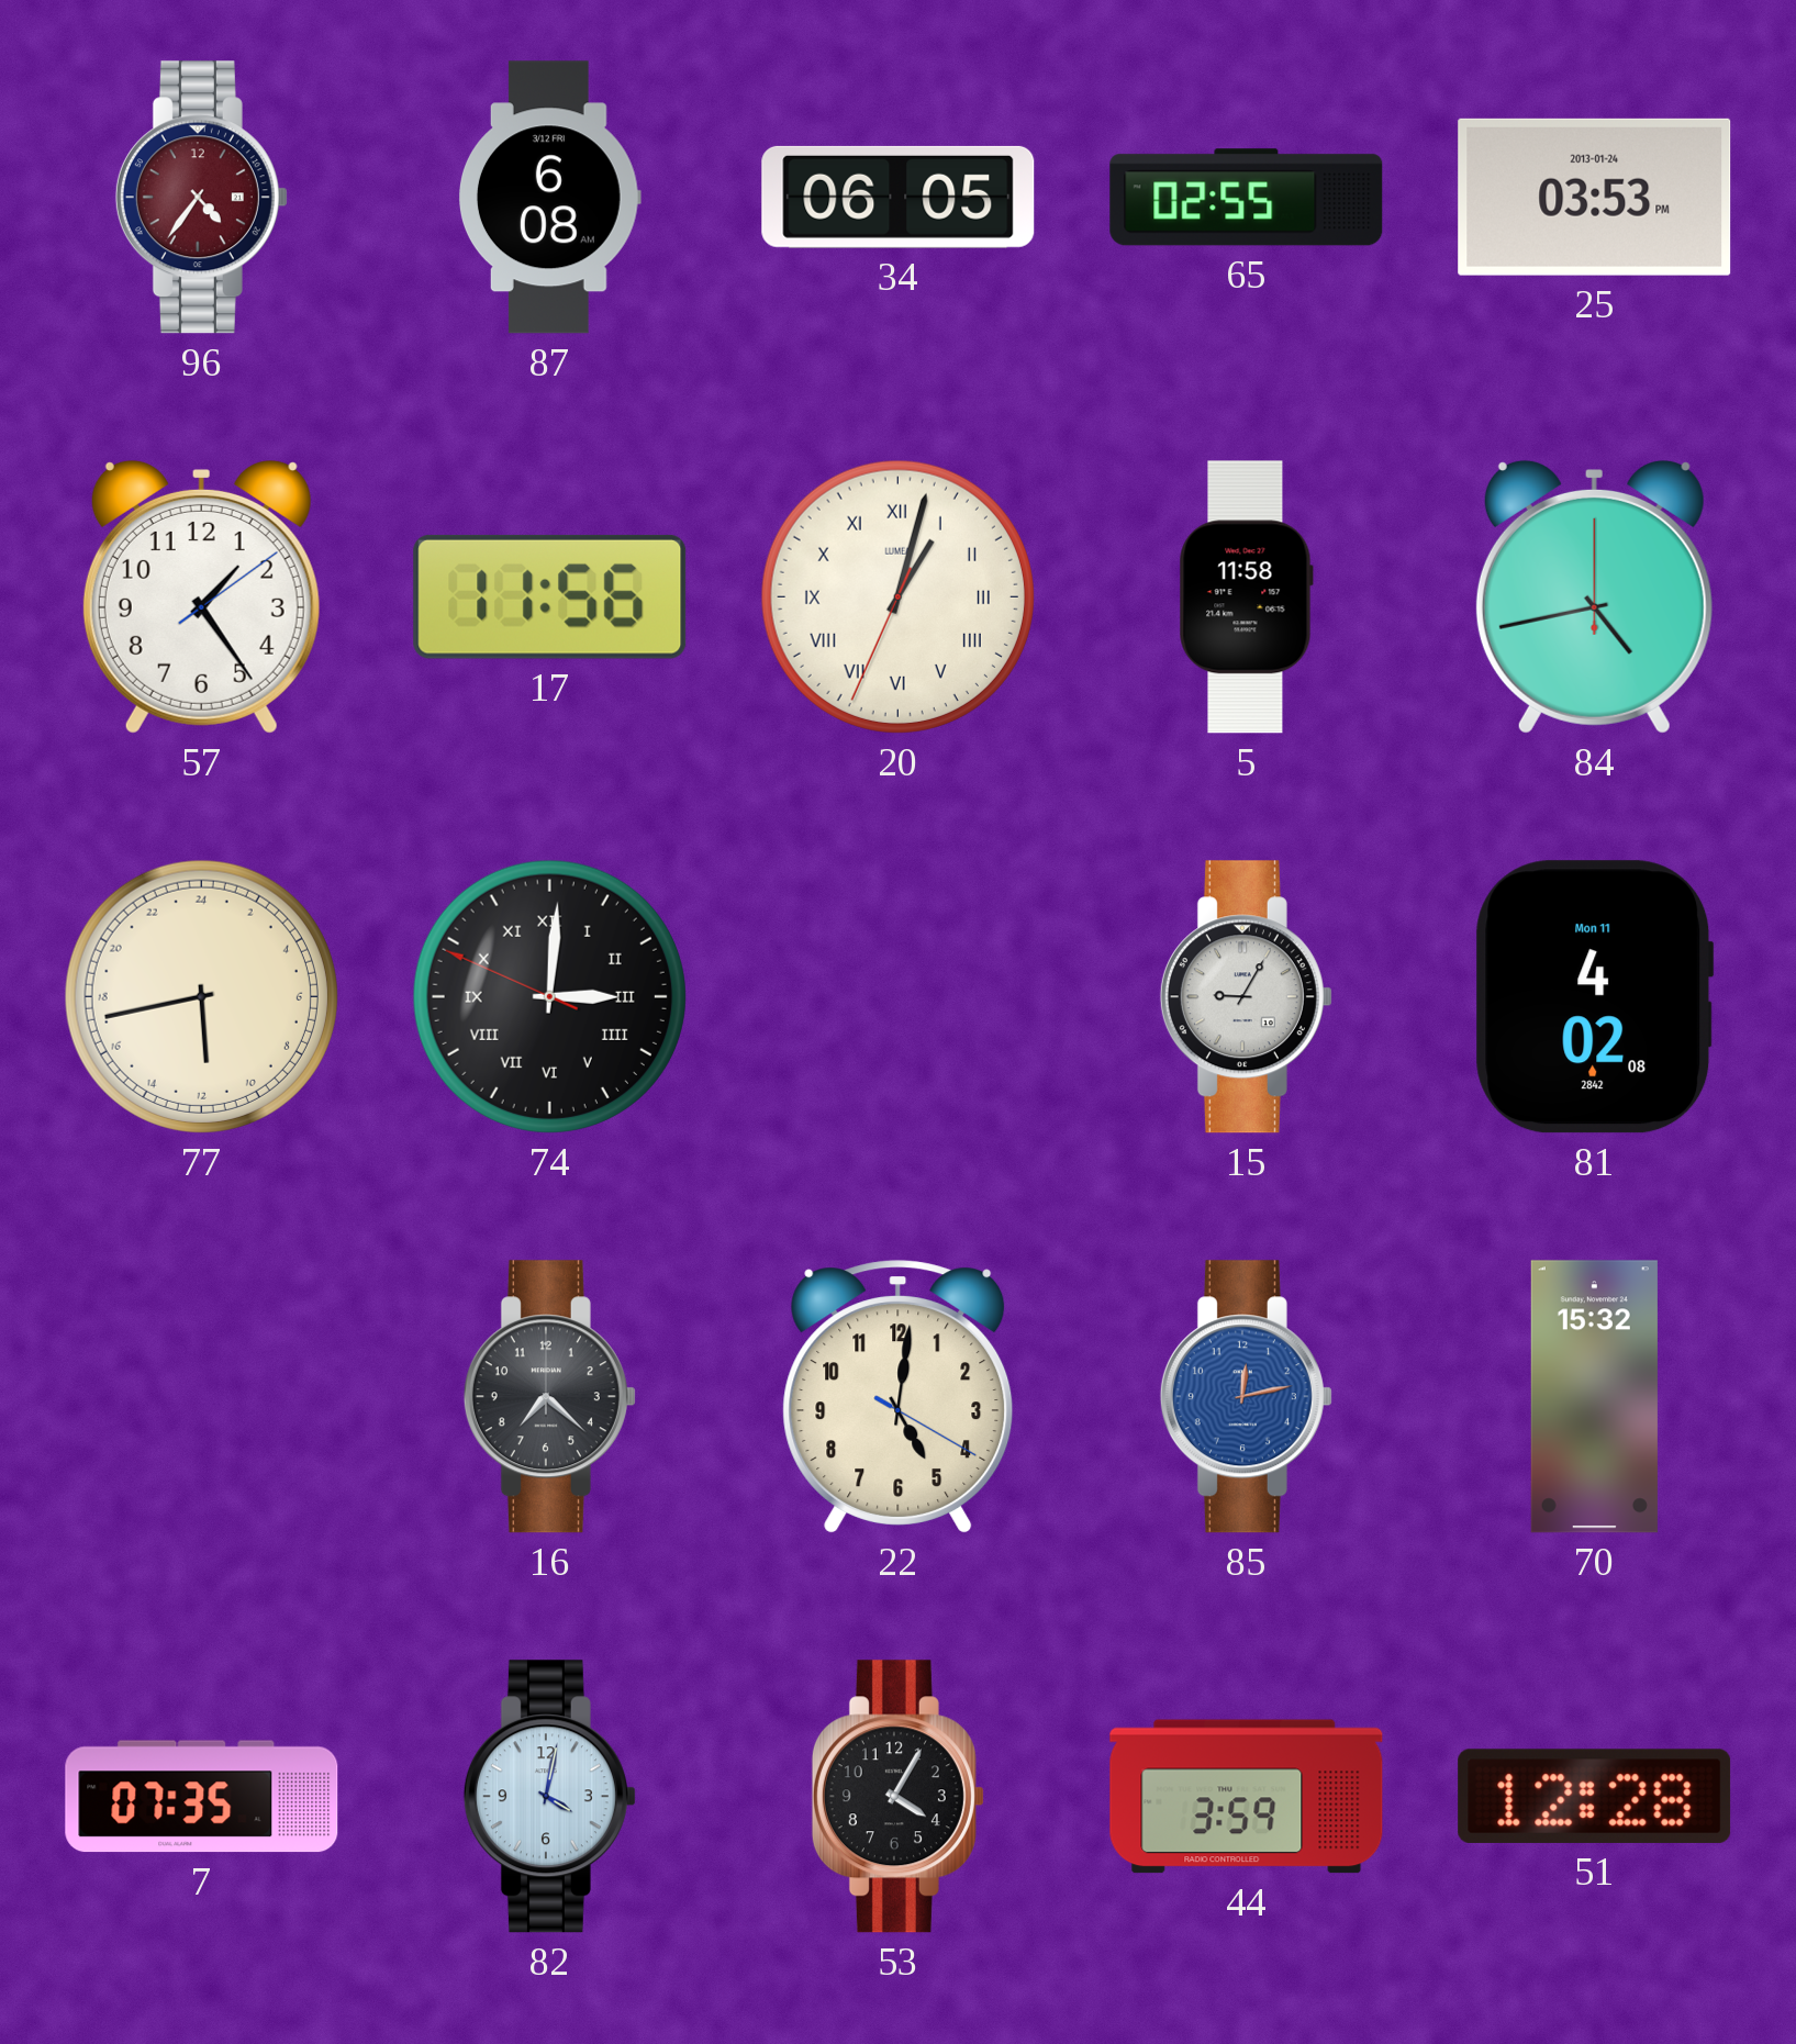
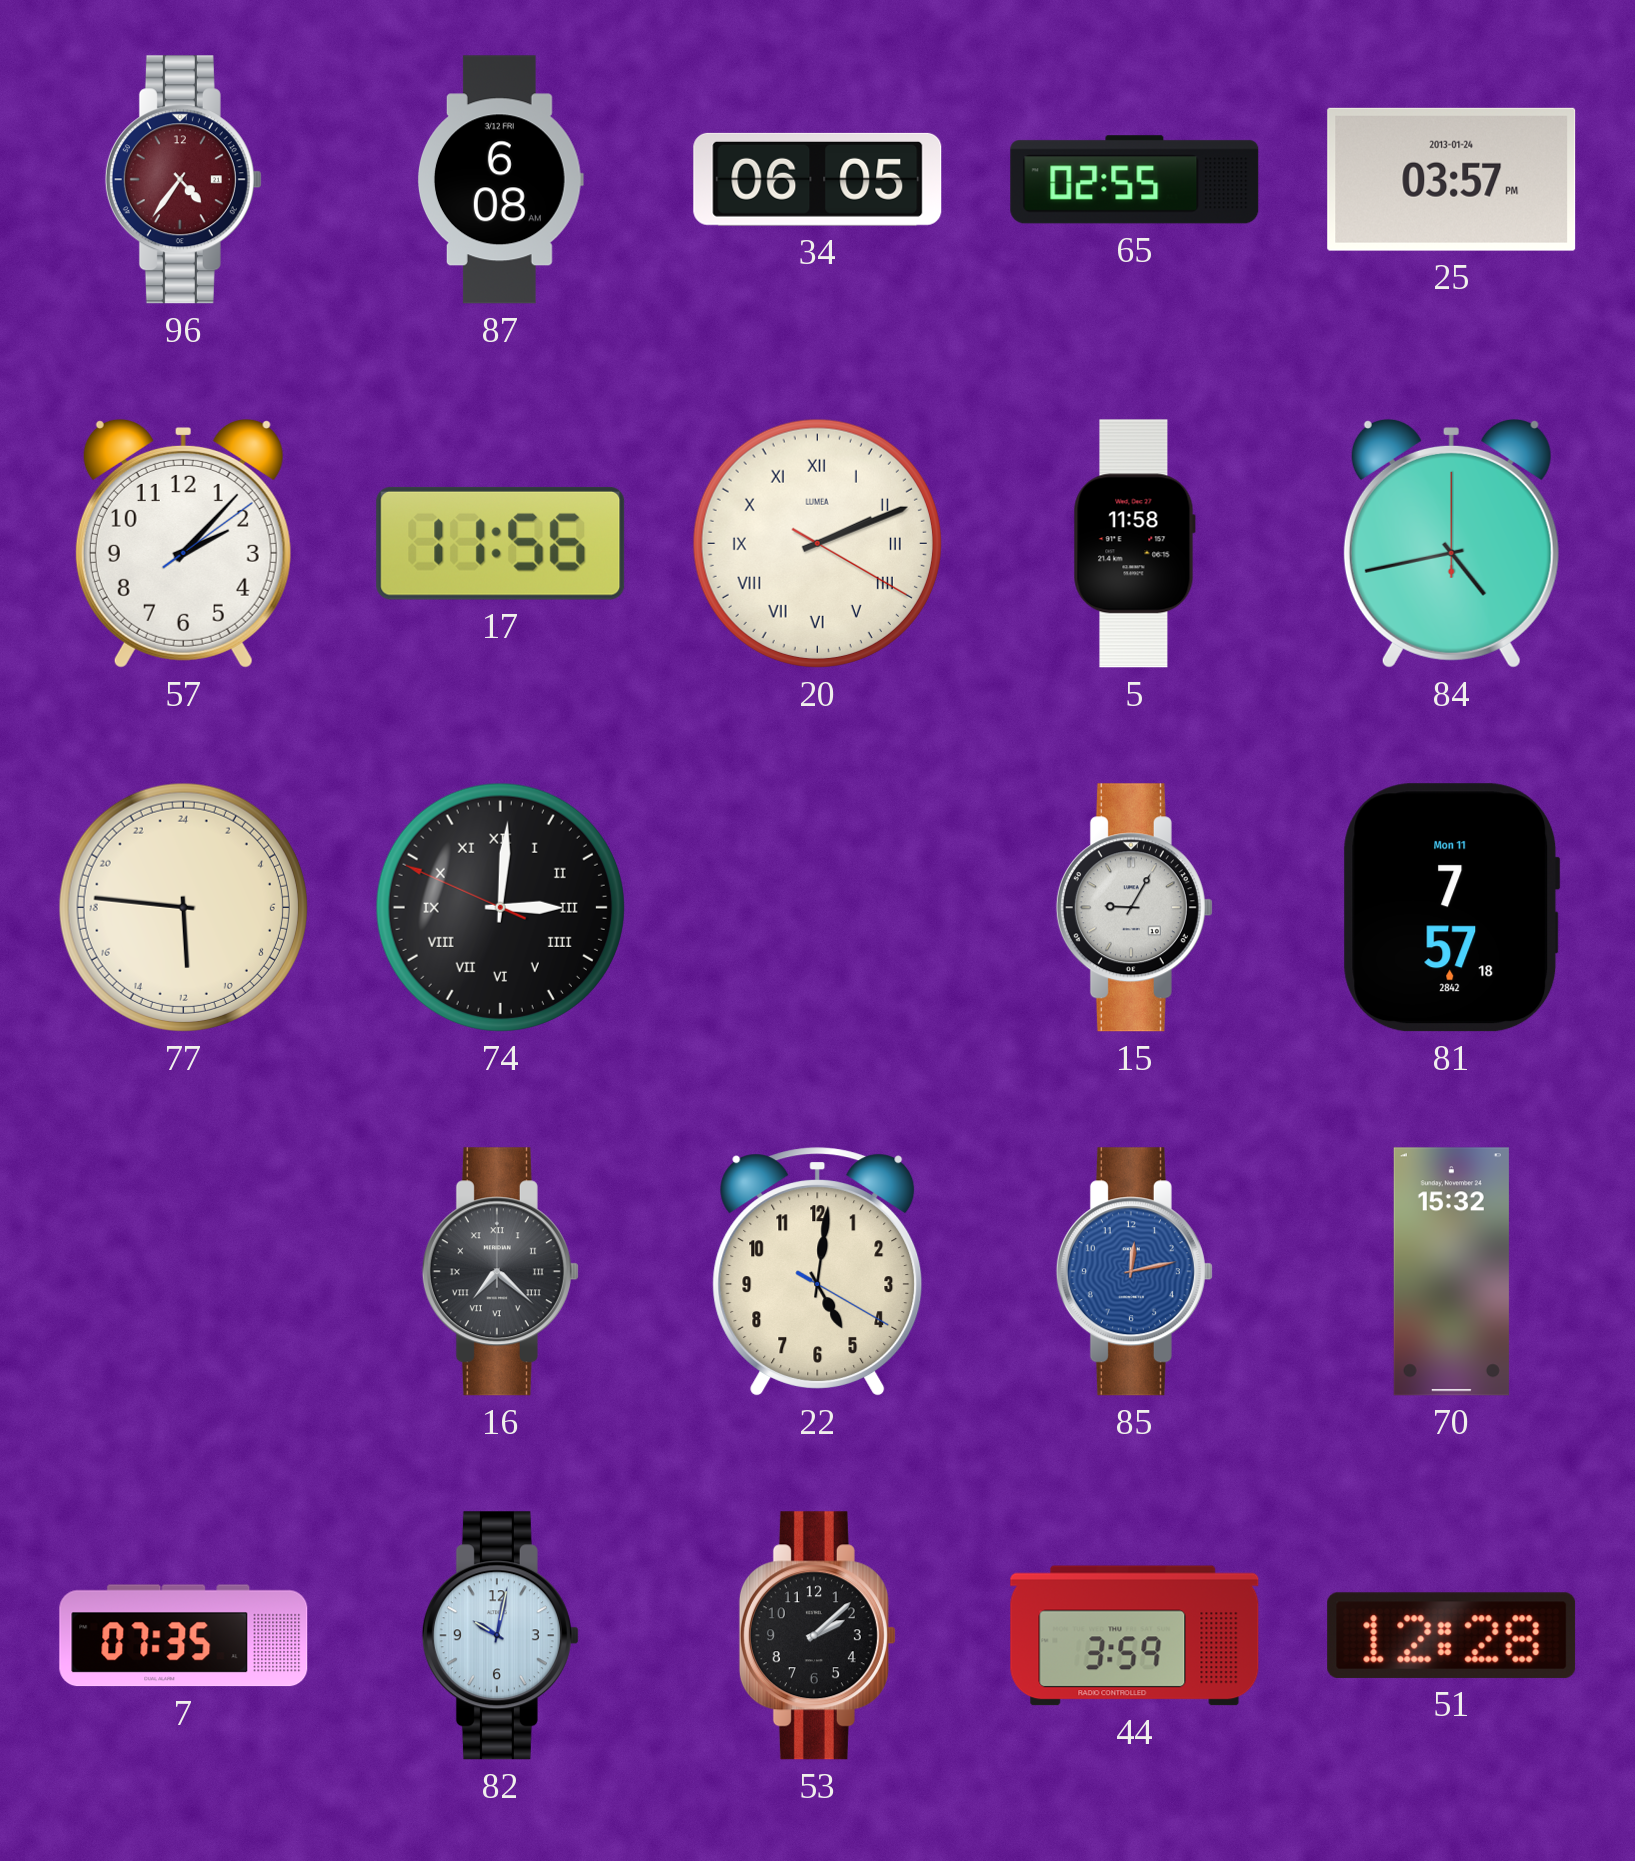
25: 03:53 -> 03:57 (1452, 179)
57: 1:24 -> 2:07 (183, 543)
20: 1:02 -> 2:11 (817, 543)
77: 11:43 -> 11:46 (183, 907)
81: 4:02 -> 7:57 (1452, 908)
16 numerals: Arabic -> Roman (500, 1272)
82: 4:02 -> 10:02 (500, 1636)
53: 4:05 -> 2:08 (817, 1636)
